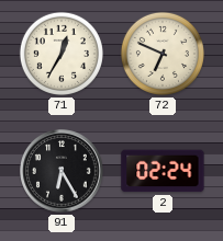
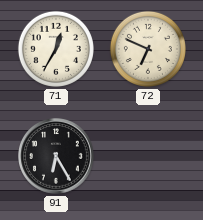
2: 02:24 -> none (163, 171)
